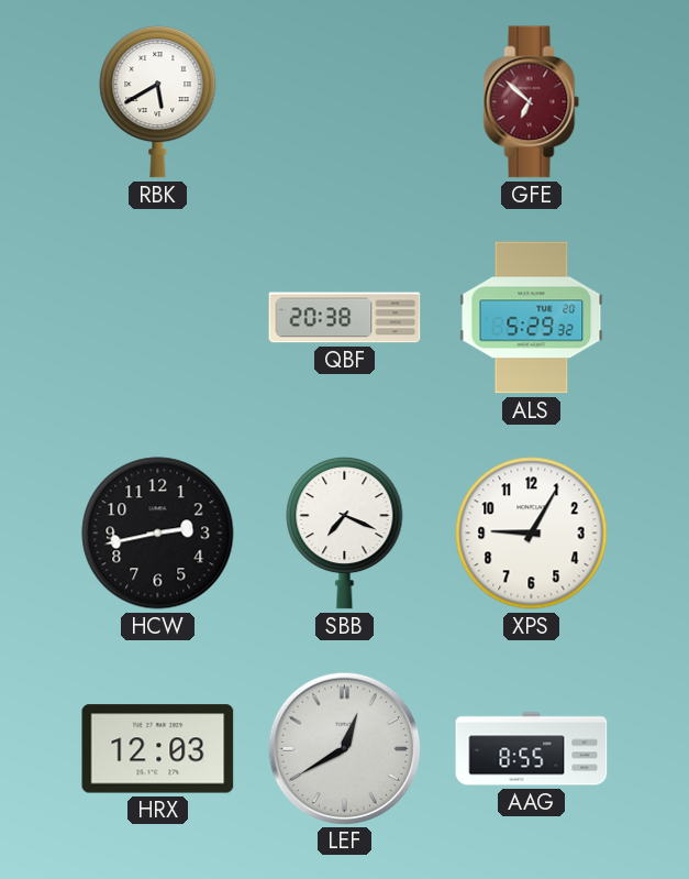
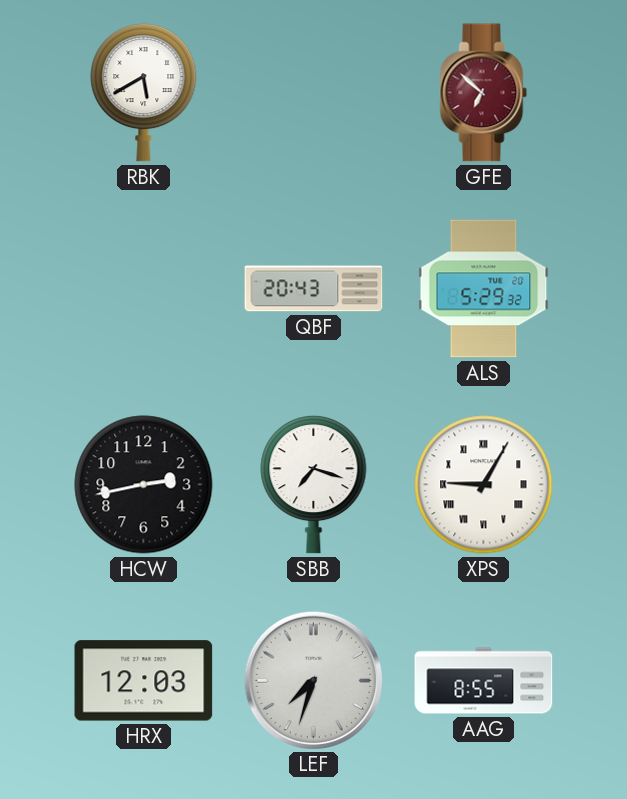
QBF: 20:38 -> 20:43 (314, 289)
SBB: 7:19 -> 7:18 (314, 484)
XPS numerals: Arabic -> Roman (484, 485)
LEF: 12:40 -> 7:33 (313, 680)
